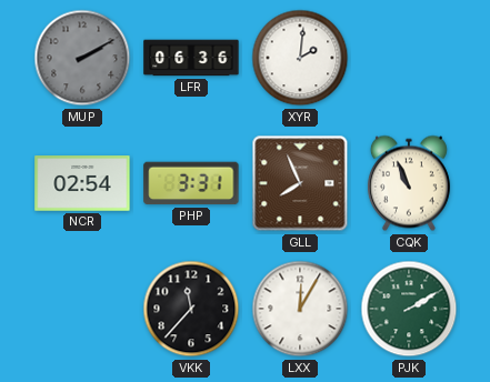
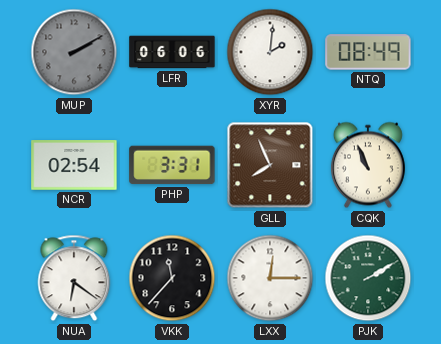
LFR: 06:36 -> 06:06 (172, 52)
NTQ: none -> 08:49 (368, 52)
NUA: none -> 6:21 (74, 278)
LXX: 12:05 -> 12:15 (270, 278)
